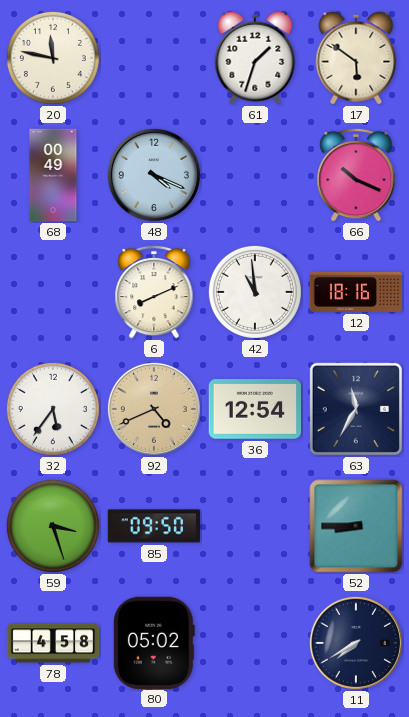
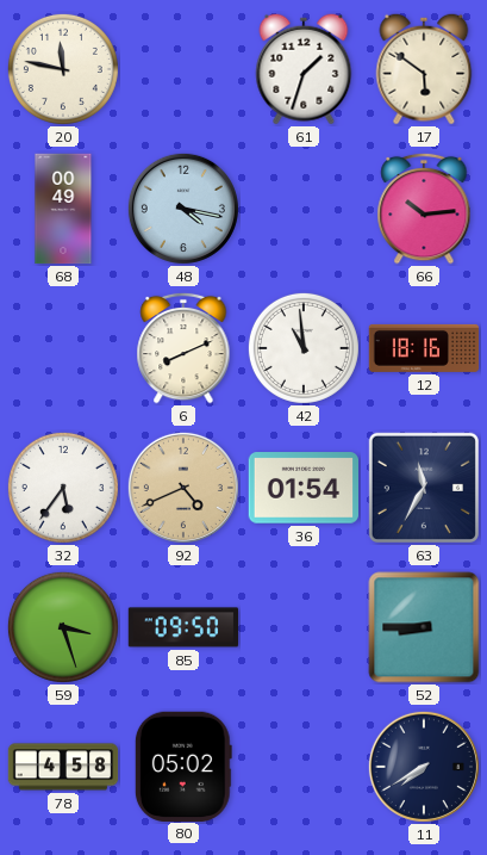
48: 4:19 -> 4:17 (183, 209)
66: 10:19 -> 10:14 (424, 209)
36: 12:54 -> 01:54 (304, 488)
